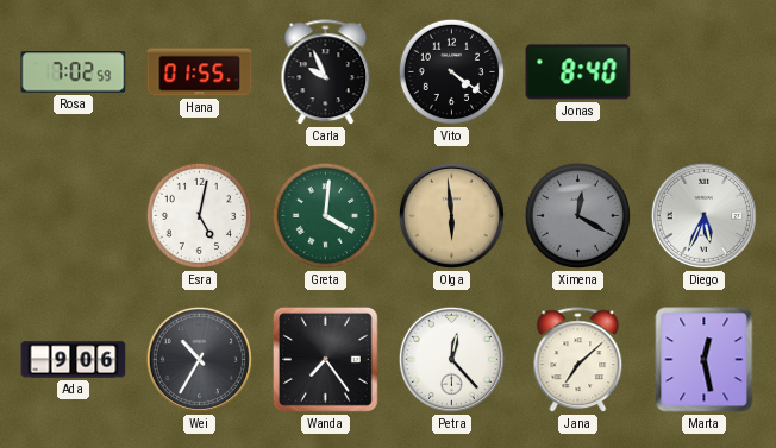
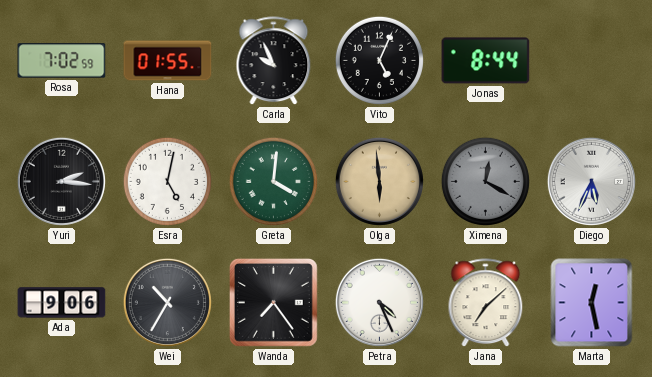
Vito: 4:21 -> 5:04 (379, 60)
Jonas: 8:40 -> 8:44 (486, 61)
Yuri: none -> 2:16 (61, 181)
Petra: 12:23 -> 4:26 (379, 302)
